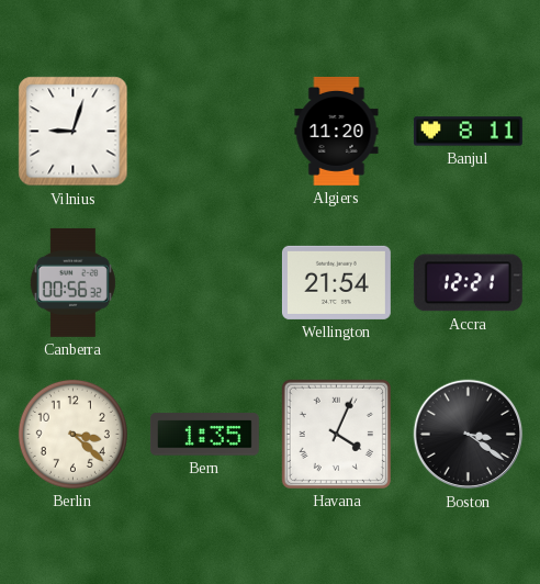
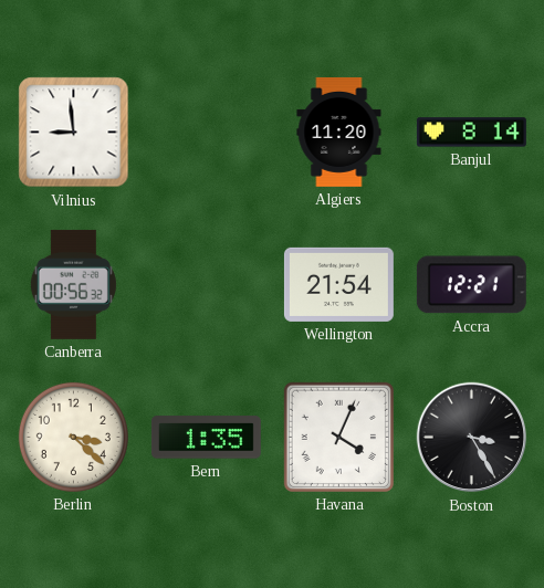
Vilnius: 9:03 -> 8:59 (74, 133)
Banjul: 8:11 -> 8:14 (471, 133)
Boston: 3:21 -> 3:25 (472, 438)
